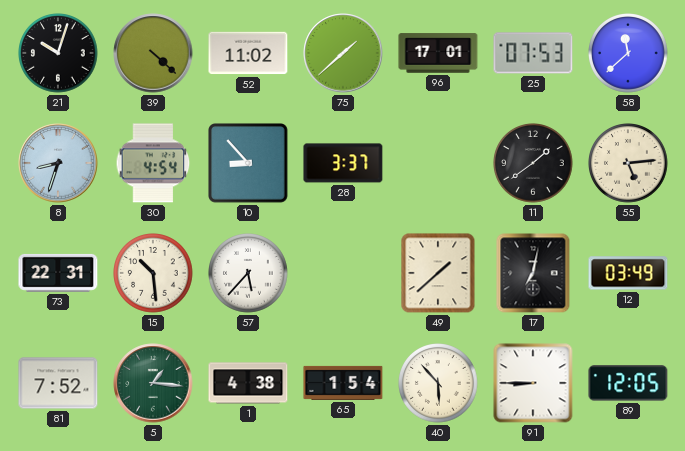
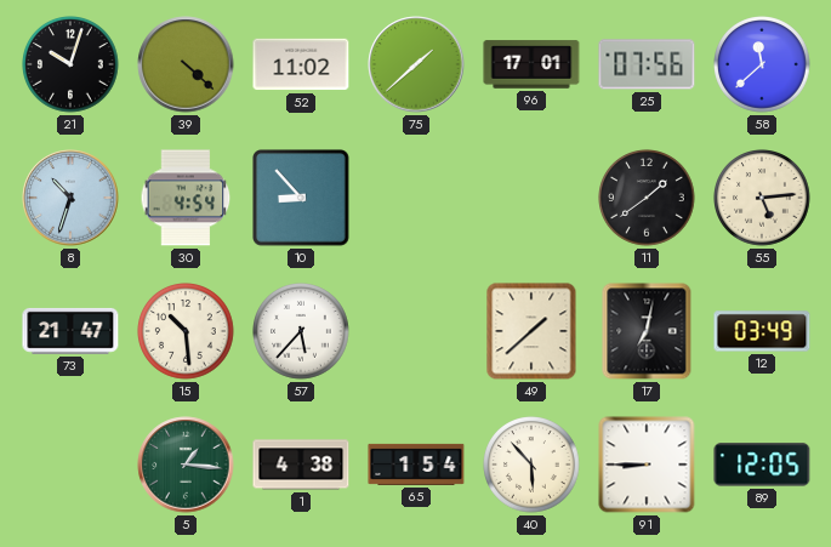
25: 07:53 -> 07:56 (647, 64)
8: 8:33 -> 10:33 (70, 198)
28: 3:37 -> none (343, 163)
73: 22:31 -> 21:47 (70, 331)
81: 7:52 -> none (58, 383)
